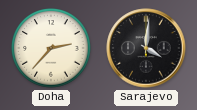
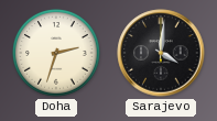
Doha: 2:37 -> 2:33 (56, 53)
